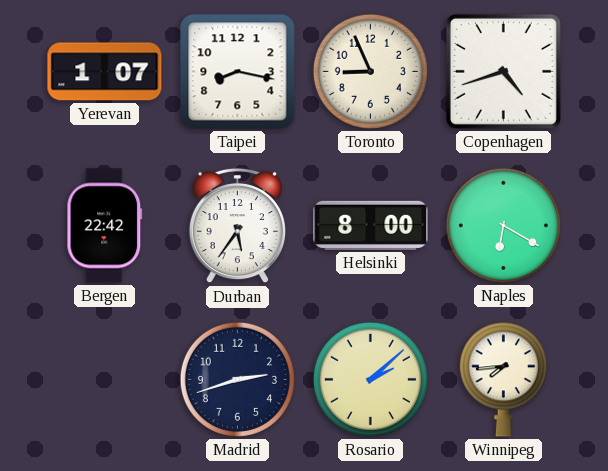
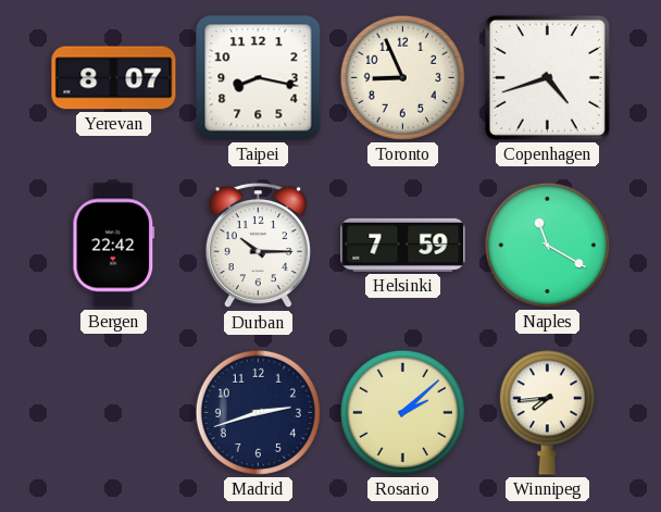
Yerevan: 1:07 -> 8:07 (114, 78)
Durban: 5:36 -> 10:15 (258, 246)
Helsinki: 8:00 -> 7:59 (403, 245)
Naples: 6:20 -> 11:20 (547, 245)
